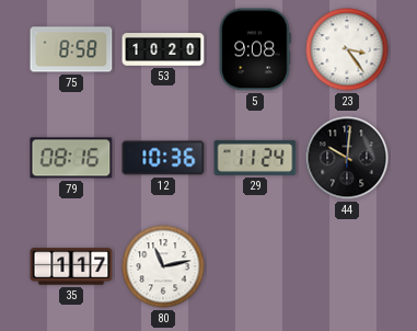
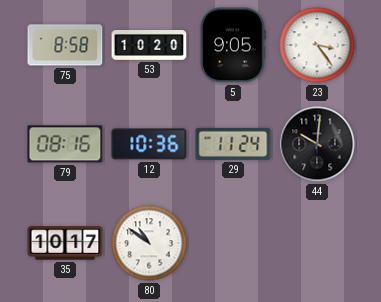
5: 9:08 -> 9:05 (233, 45)
35: 1:17 -> 10:17 (65, 243)
80: 11:13 -> 10:51 (149, 243)
